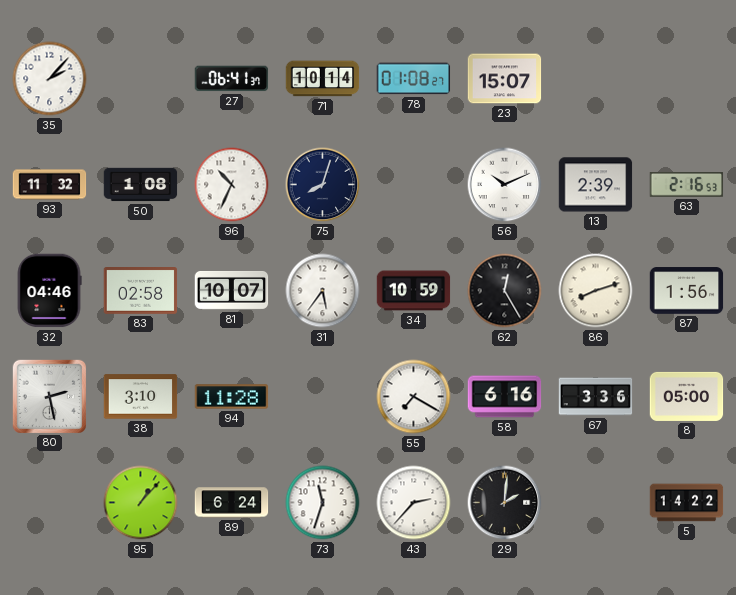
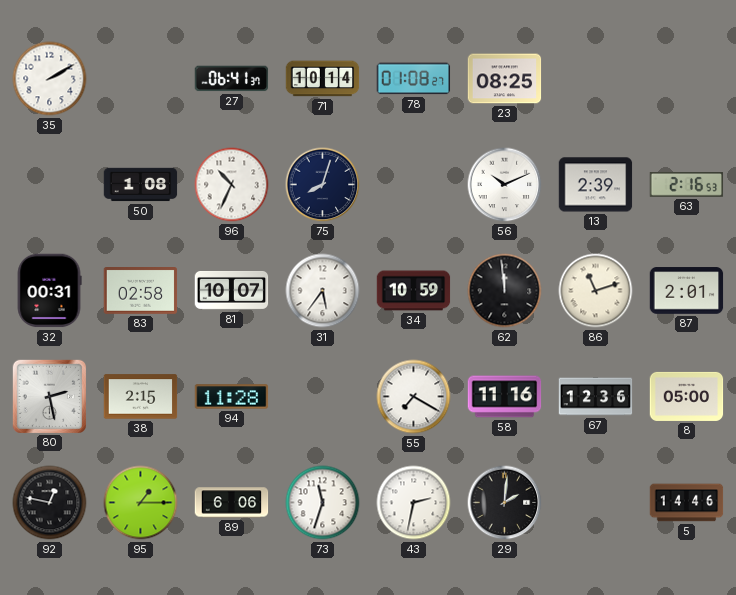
35: 2:07 -> 2:10 (50, 79)
23: 15:07 -> 08:25 (505, 79)
93: 11:32 -> none (50, 185)
32: 04:46 -> 00:31 (49, 291)
62: 12:25 -> 11:59 (505, 291)
86: 8:12 -> 11:12 (596, 291)
87: 1:56 -> 2:01 (687, 291)
38: 3:10 -> 2:15 (141, 397)
58: 6:16 -> 11:16 (505, 397)
67: 3:36 -> 12:36 (596, 397)
92: none -> 12:47 (50, 503)
95: 1:07 -> 1:15 (141, 503)
89: 6:24 -> 6:06 (232, 503)
43: 2:37 -> 2:32 (414, 503)
5: 14:22 -> 14:46 (687, 503)
